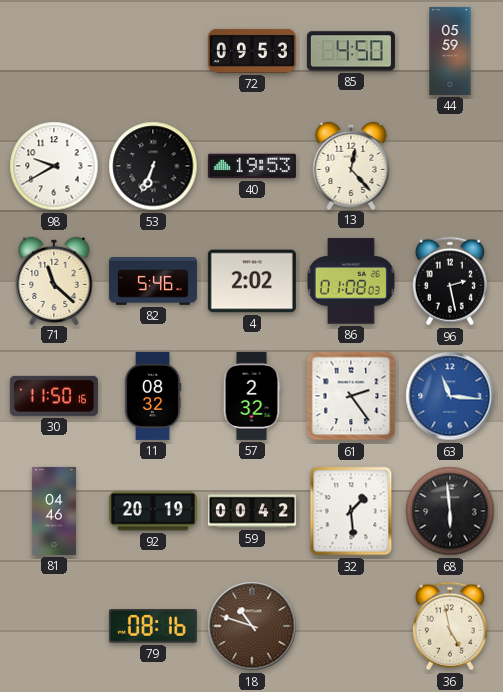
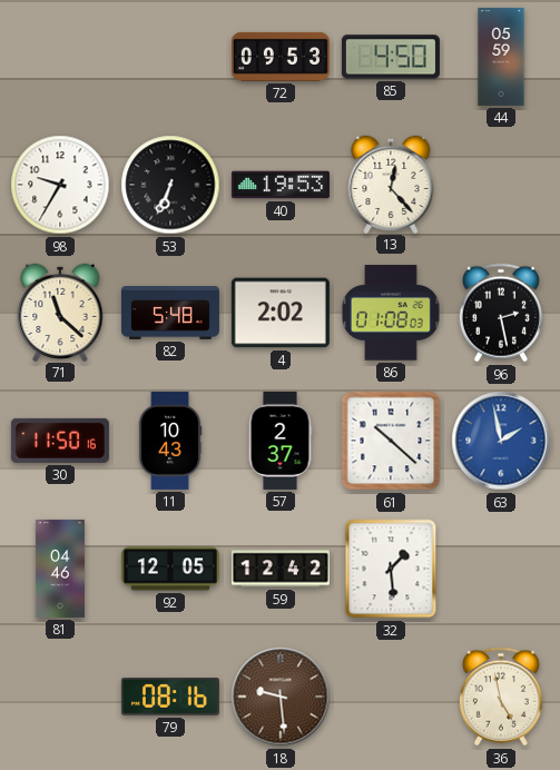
98: 9:40 -> 9:35 (60, 185)
82: 5:46 -> 5:48 (170, 314)
11: 08:32 -> 10:43 (170, 441)
57: 2:32 -> 2:37 (281, 441)
61: 2:24 -> 10:22 (391, 441)
63: 11:16 -> 1:58 (501, 441)
92: 20:19 -> 12:05 (170, 569)
59: 00:42 -> 12:42 (281, 569)
68: 5:59 -> none (450, 511)
18: 10:48 -> 9:29 (281, 697)
